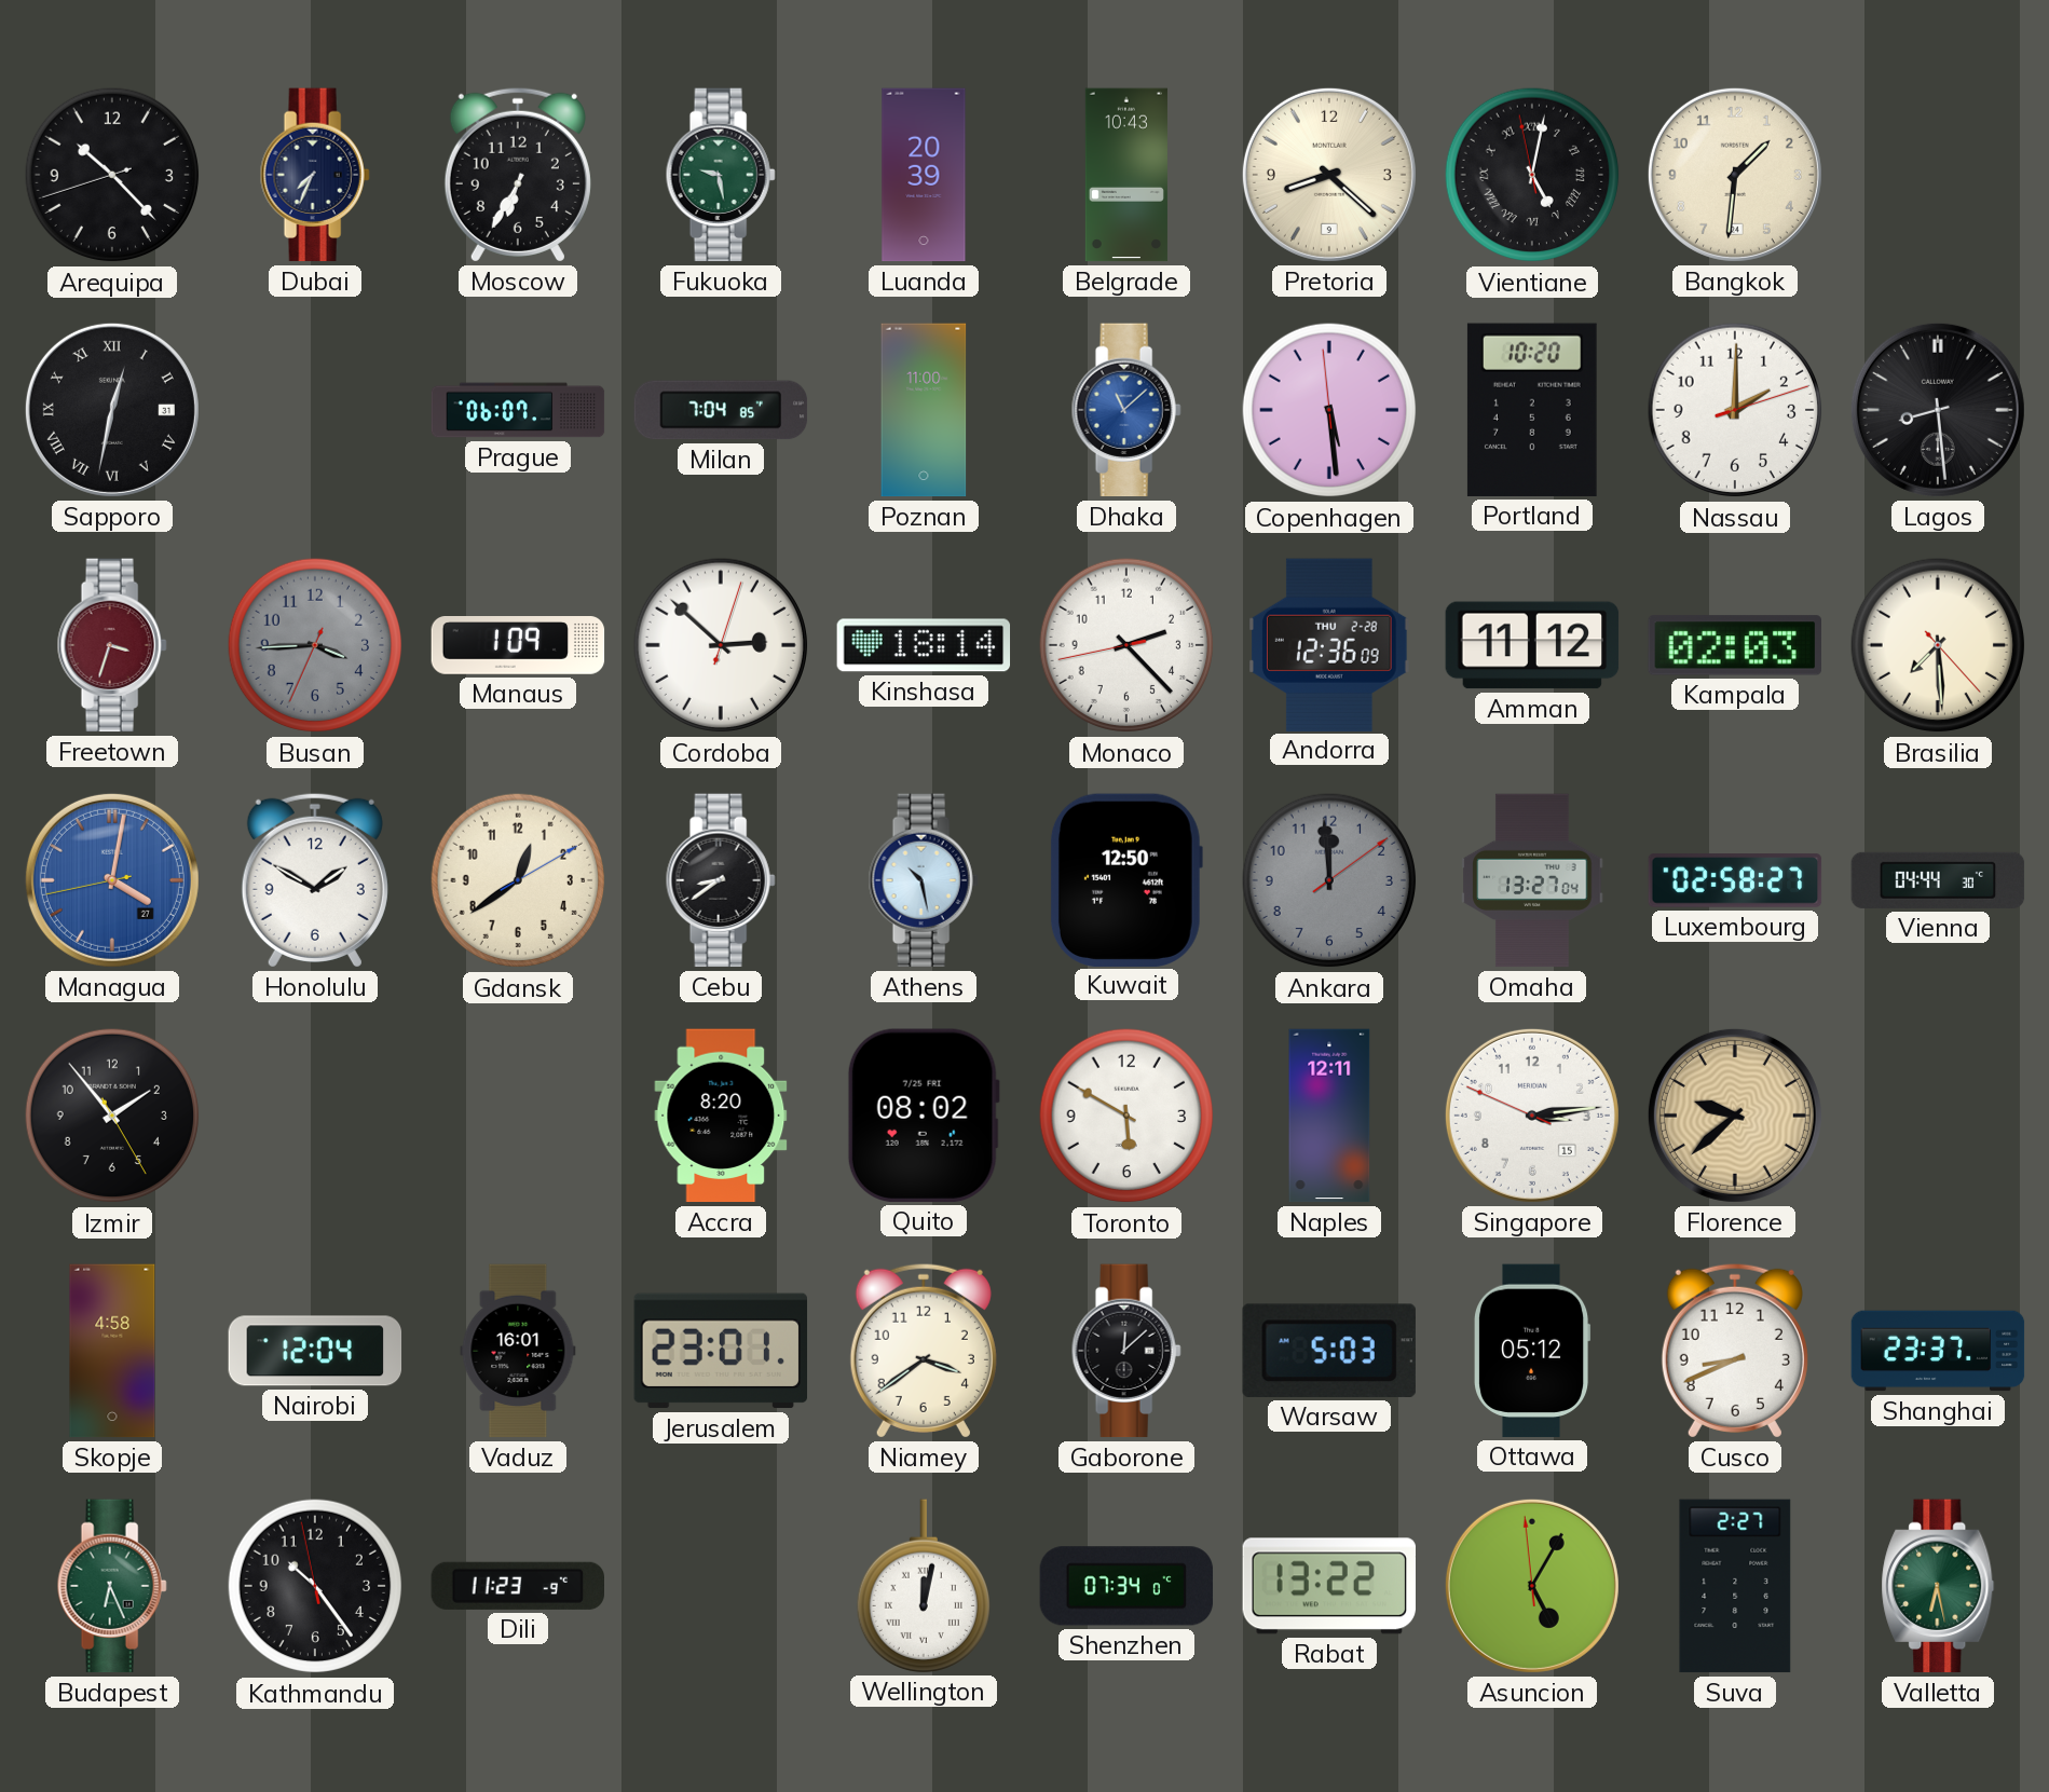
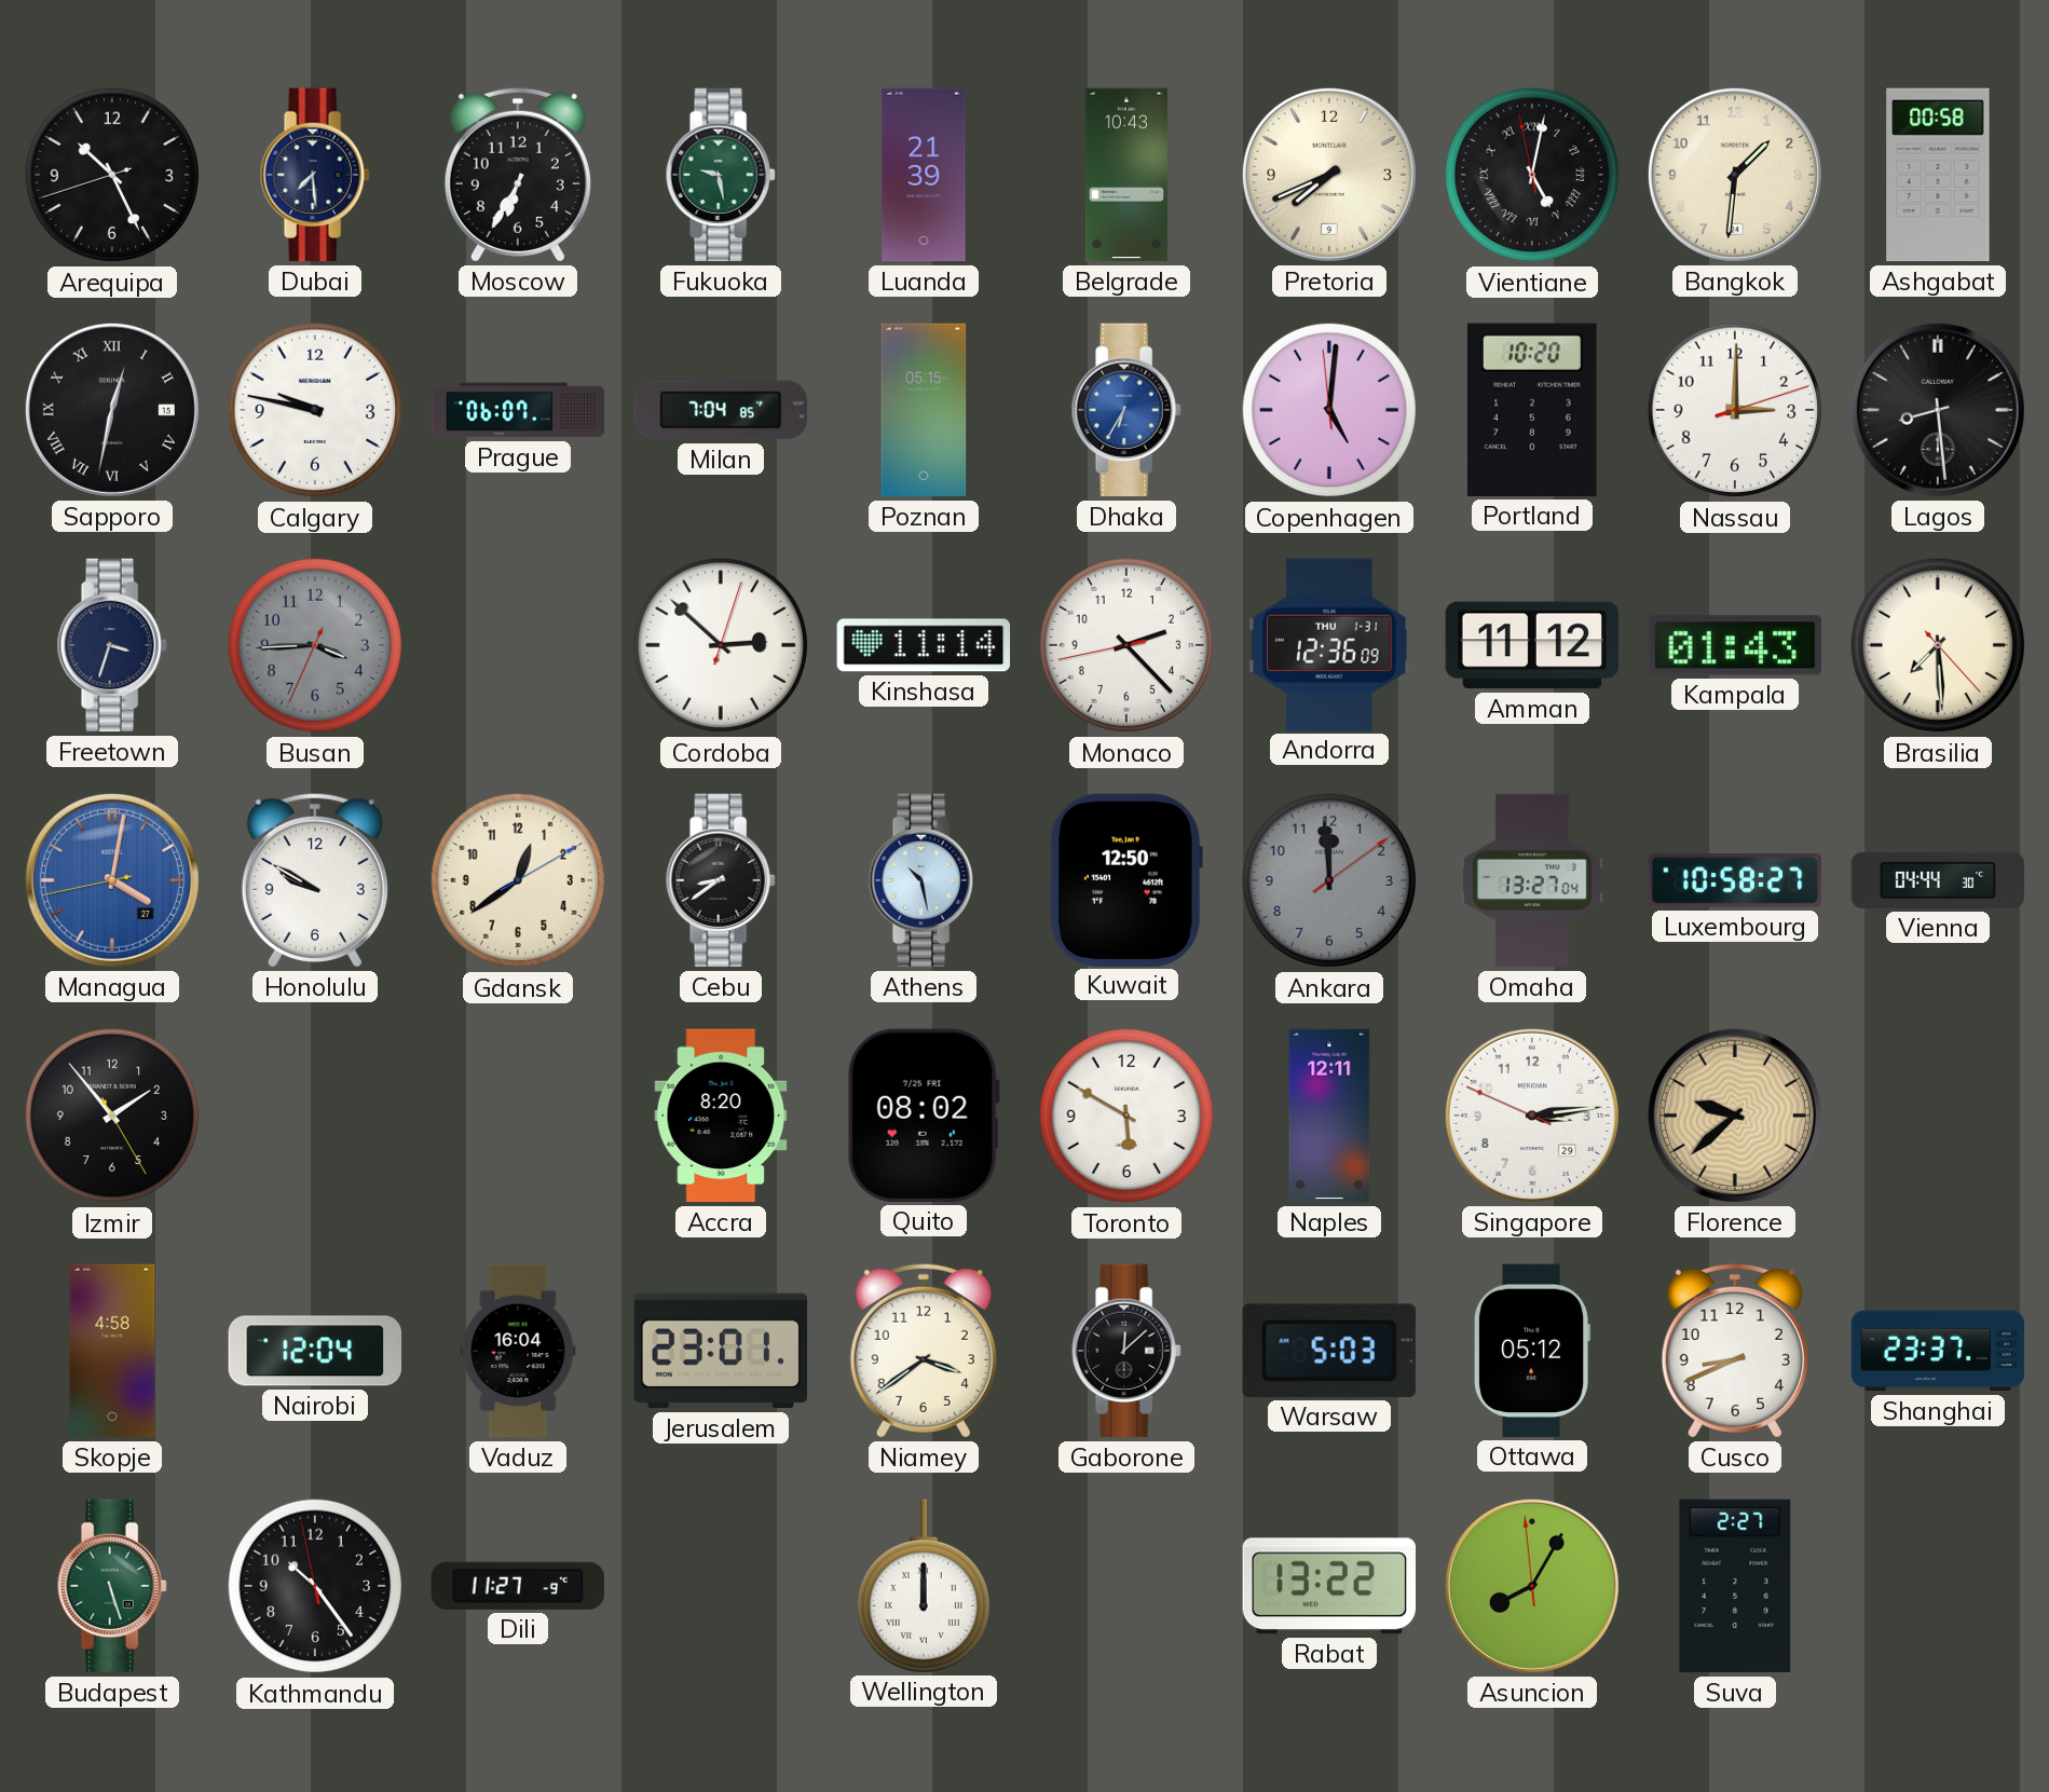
Arequipa: 10:22 -> 10:25 (112, 175)
Dubai: 7:34 -> 7:29 (315, 175)
Luanda: 20:39 -> 21:39 (924, 175)
Pretoria: 8:22 -> 7:41 (1329, 175)
Ashgabat: none -> 00:58 (1938, 175)
Sapporo date: 31 -> 15 (112, 410)
Calgary: none -> 9:47 (315, 410)
Poznan: 11:00 -> 05:15 (924, 410)
Dhaka: 11:08 -> 6:35 (1126, 410)
Copenhagen: 5:28 -> 5:00 (1329, 410)
Nassau: 2:00 -> 3:00 (1735, 410)
Freetown dial: burgundy -> navy (112, 645)
Manaus: 1:09 -> none (518, 646)
Kinshasa: 18:14 -> 11:14 (924, 645)
Andorra date: THU 2-28 -> THU 1-31 (1329, 644)
Kampala: 02:03 -> 01:43 (1734, 645)
Honolulu: 1:50 -> 9:50 (315, 880)
Luxembourg: 02:58 -> 10:58 (1735, 880)
Singapore date: 15 -> 29 (1532, 1116)
Vaduz: 16:01 -> 16:04 (518, 1351)
Budapest: 6:26 -> 5:27 (112, 1586)
Dili: 11:23 -> 11:27 (518, 1586)
Wellington: 12:02 -> 12:00 (924, 1586)
Shenzhen: 07:34 -> none (1126, 1586)
Asuncion: 5:04 -> 8:04 (1532, 1586)
Valletta: 6:28 -> none (1938, 1586)
